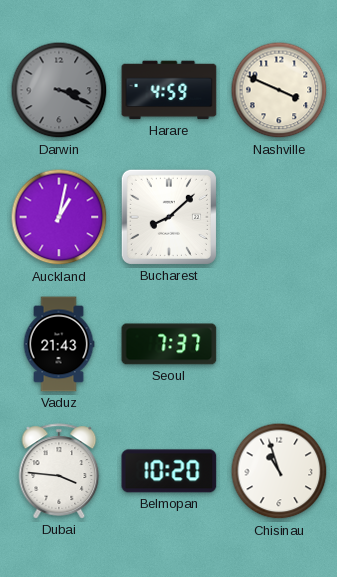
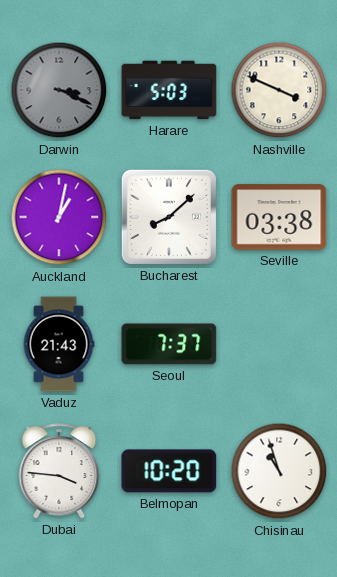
Harare: 4:59 -> 5:03 (169, 90)
Seville: none -> 03:38 (279, 217)
